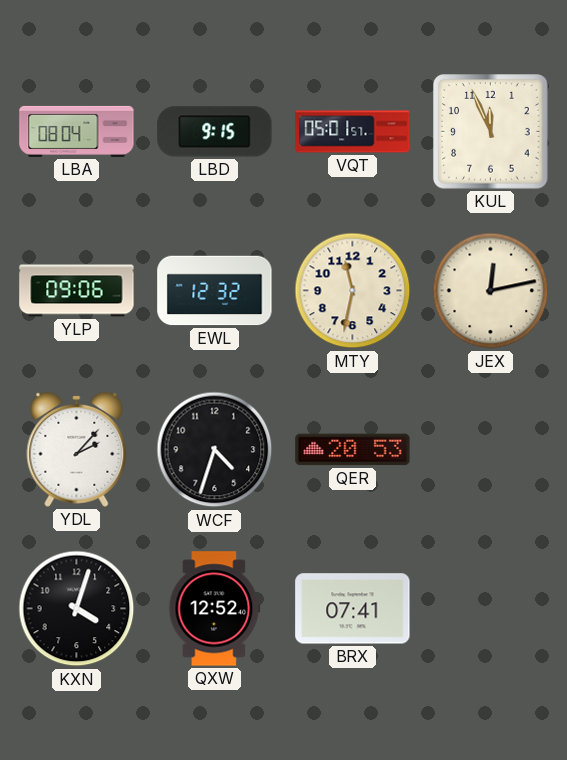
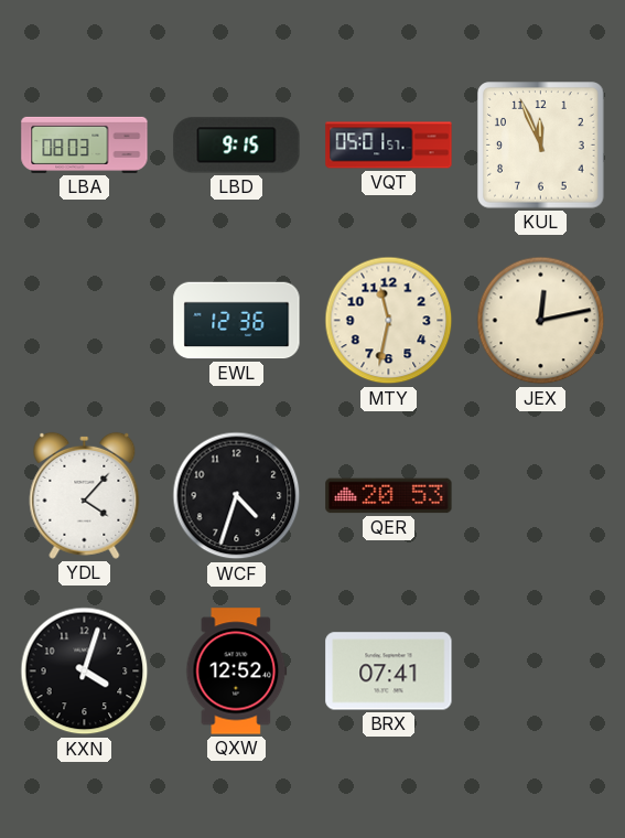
LBA: 08:04 -> 08:03 (85, 144)
YLP: 09:06 -> none (77, 291)
EWL: 12:32 -> 12:36 (237, 321)
YDL: 2:07 -> 4:07 (85, 495)
